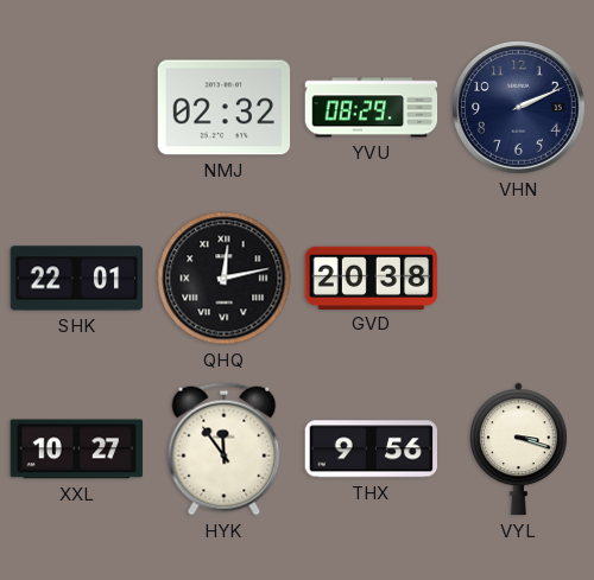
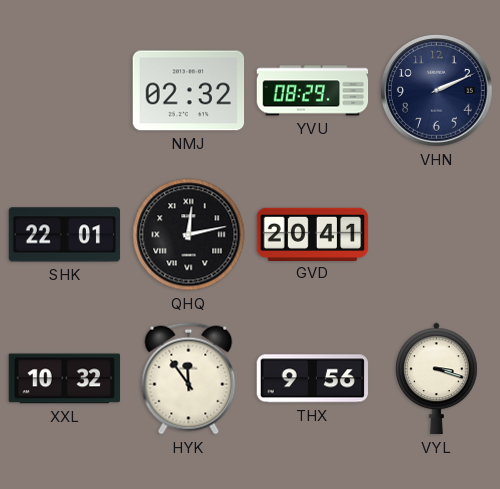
GVD: 20:38 -> 20:41 (313, 234)
XXL: 10:27 -> 10:32 (65, 379)
